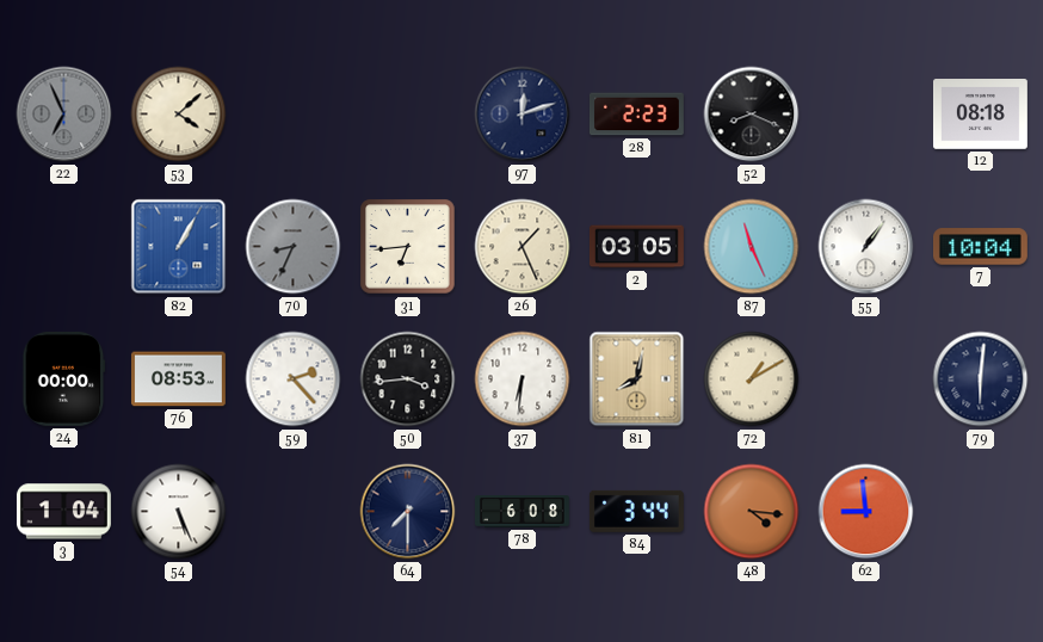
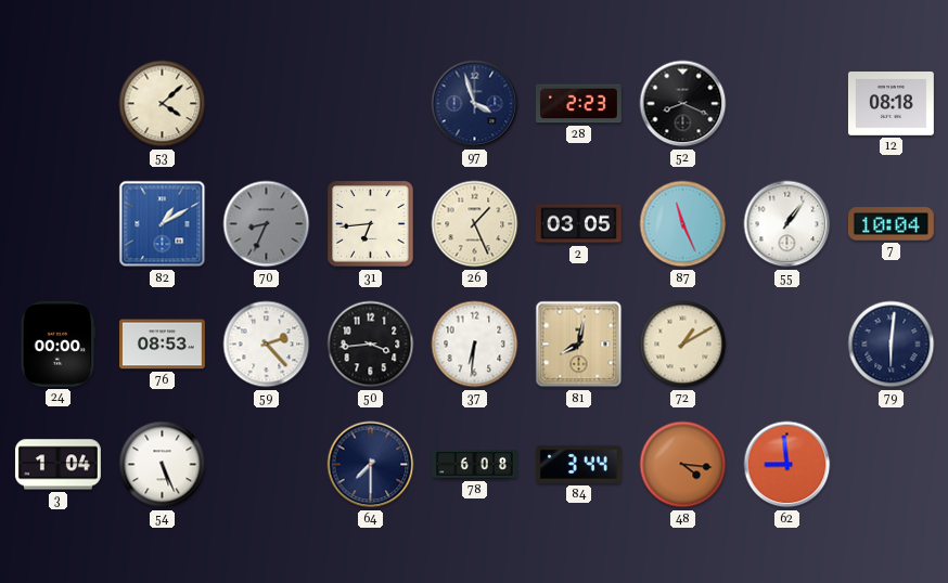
22: 6:56 -> none (64, 115)
97: 12:12 -> 3:57 (475, 104)
82: 1:05 -> 1:10 (163, 224)
